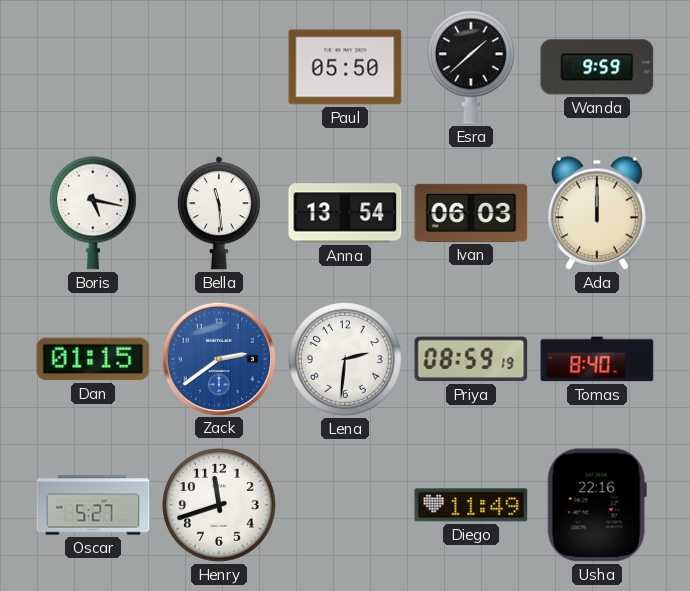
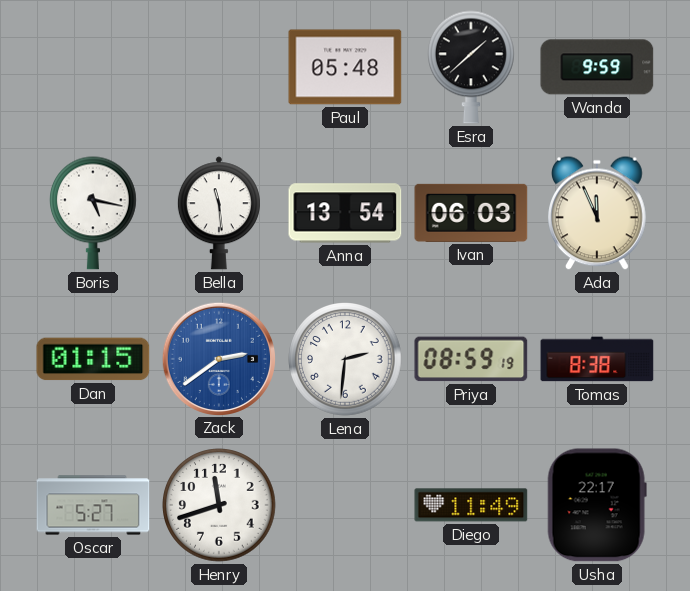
Paul: 05:50 -> 05:48 (345, 67)
Ada: 12:00 -> 11:56 (598, 213)
Tomas: 8:40 -> 8:38 (597, 359)
Usha: 22:16 -> 22:17 (597, 505)
